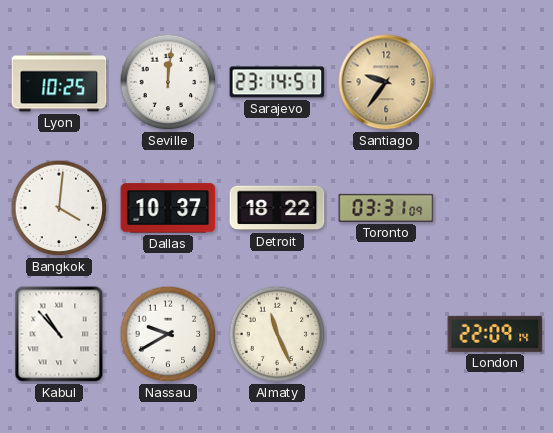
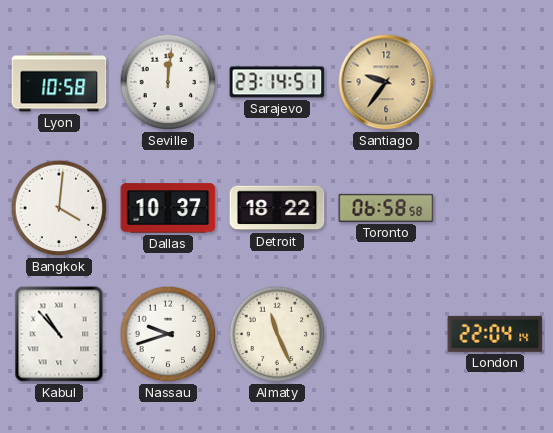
Lyon: 10:25 -> 10:58 (59, 82)
Toronto: 03:31 -> 06:58 (386, 208)
Nassau: 9:40 -> 9:42 (168, 334)
London: 22:09 -> 22:04 (495, 334)
